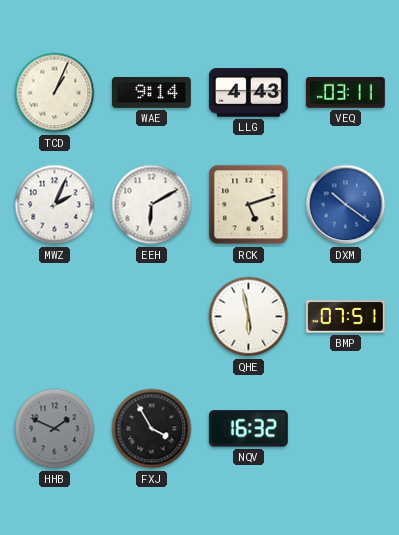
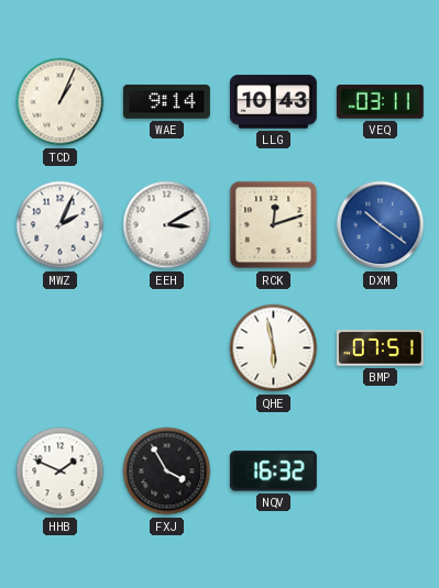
LLG: 4:43 -> 10:43 (273, 102)
EEH: 6:10 -> 3:10 (167, 225)
RCK: 5:12 -> 12:12 (274, 225)
HHB dial: grey -> white (61, 471)
